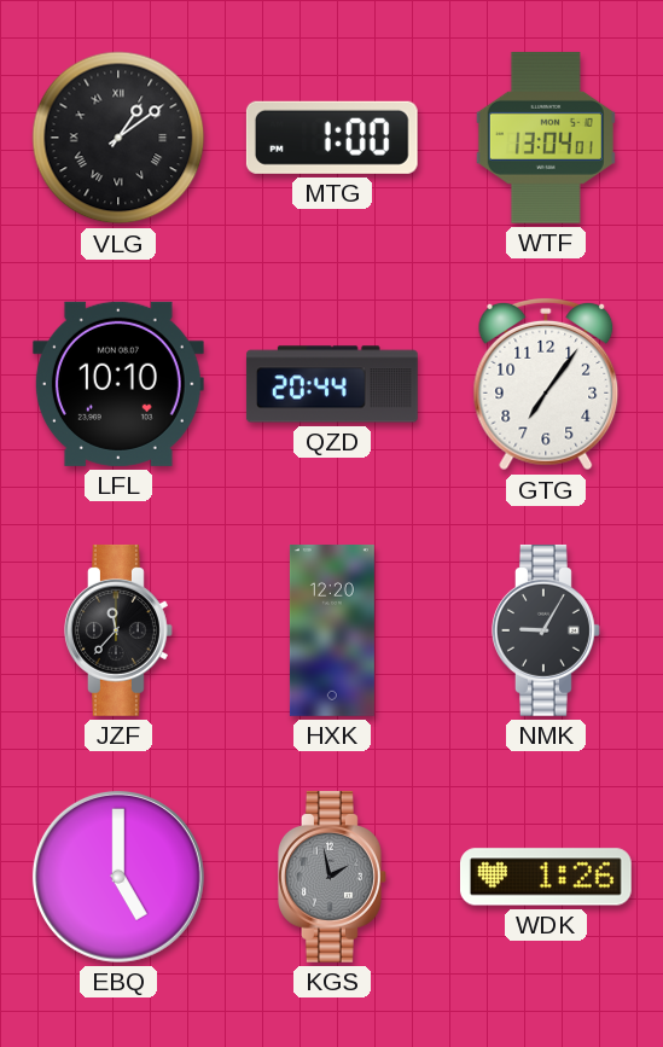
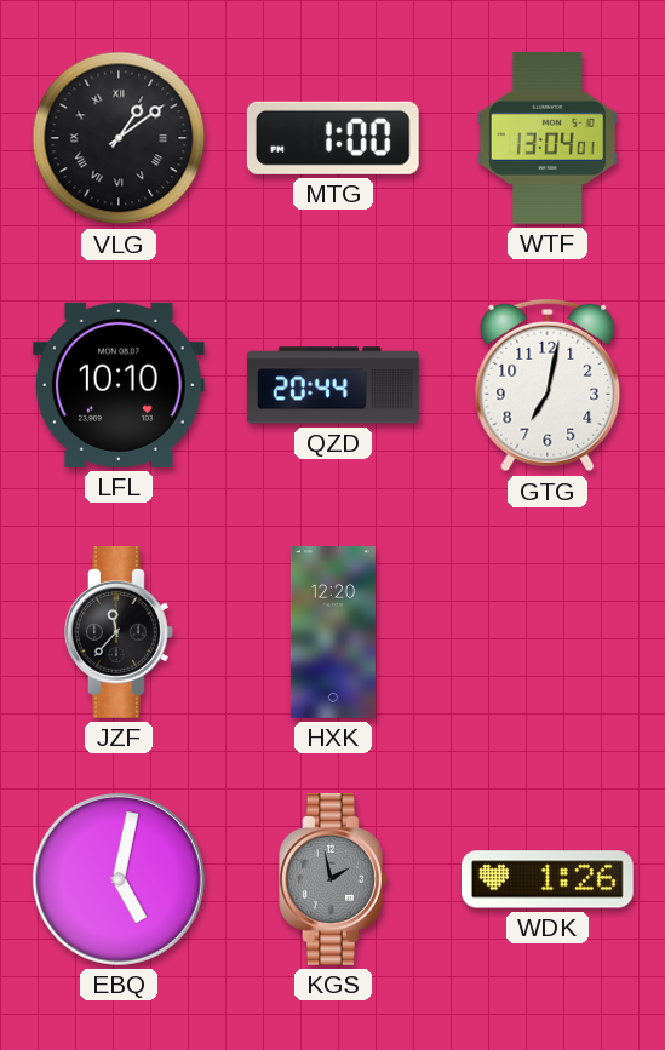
GTG: 7:06 -> 7:02 (548, 385)
NMK: 9:05 -> none (547, 630)
EBQ: 5:00 -> 5:02 (119, 879)
